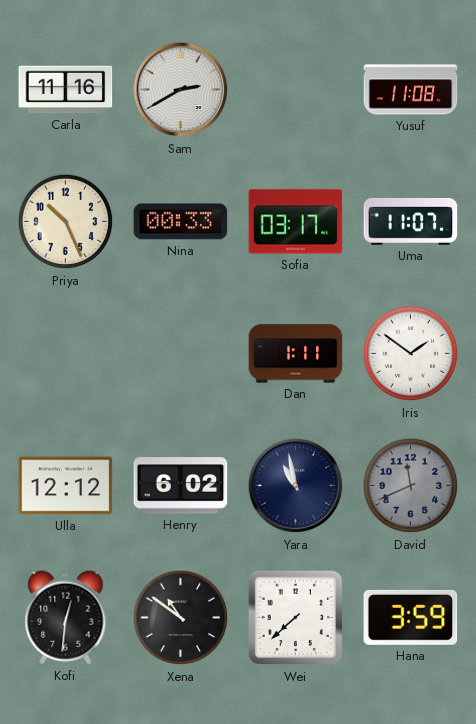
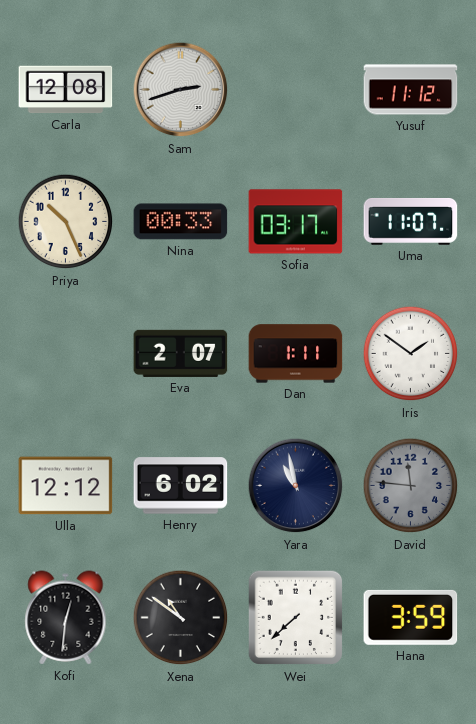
Carla: 11:16 -> 12:08 (66, 90)
Sam: 2:40 -> 2:42 (181, 90)
Yusuf: 11:08 -> 11:12 (411, 90)
Eva: none -> 2:07 (181, 353)
David: 11:41 -> 11:46 (411, 486)
